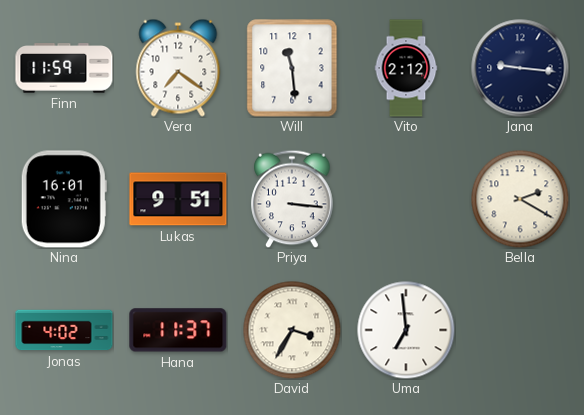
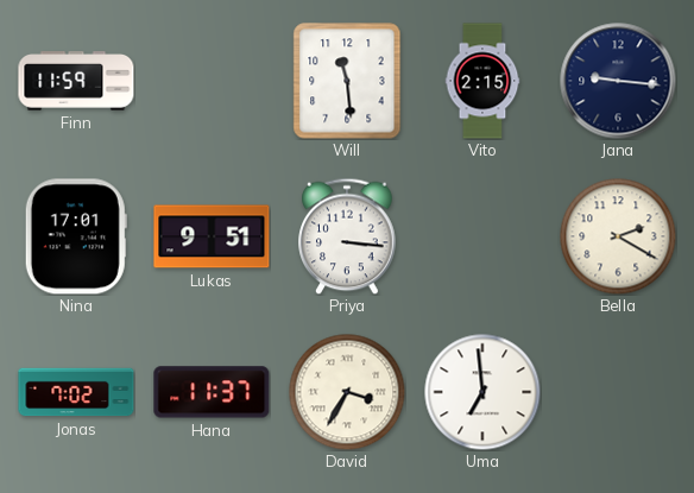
Vera: 7:21 -> none (178, 68)
Vito: 2:12 -> 2:15 (482, 81)
Nina: 16:01 -> 17:01 (76, 236)
Jonas: 4:02 -> 7:02 (76, 392)
